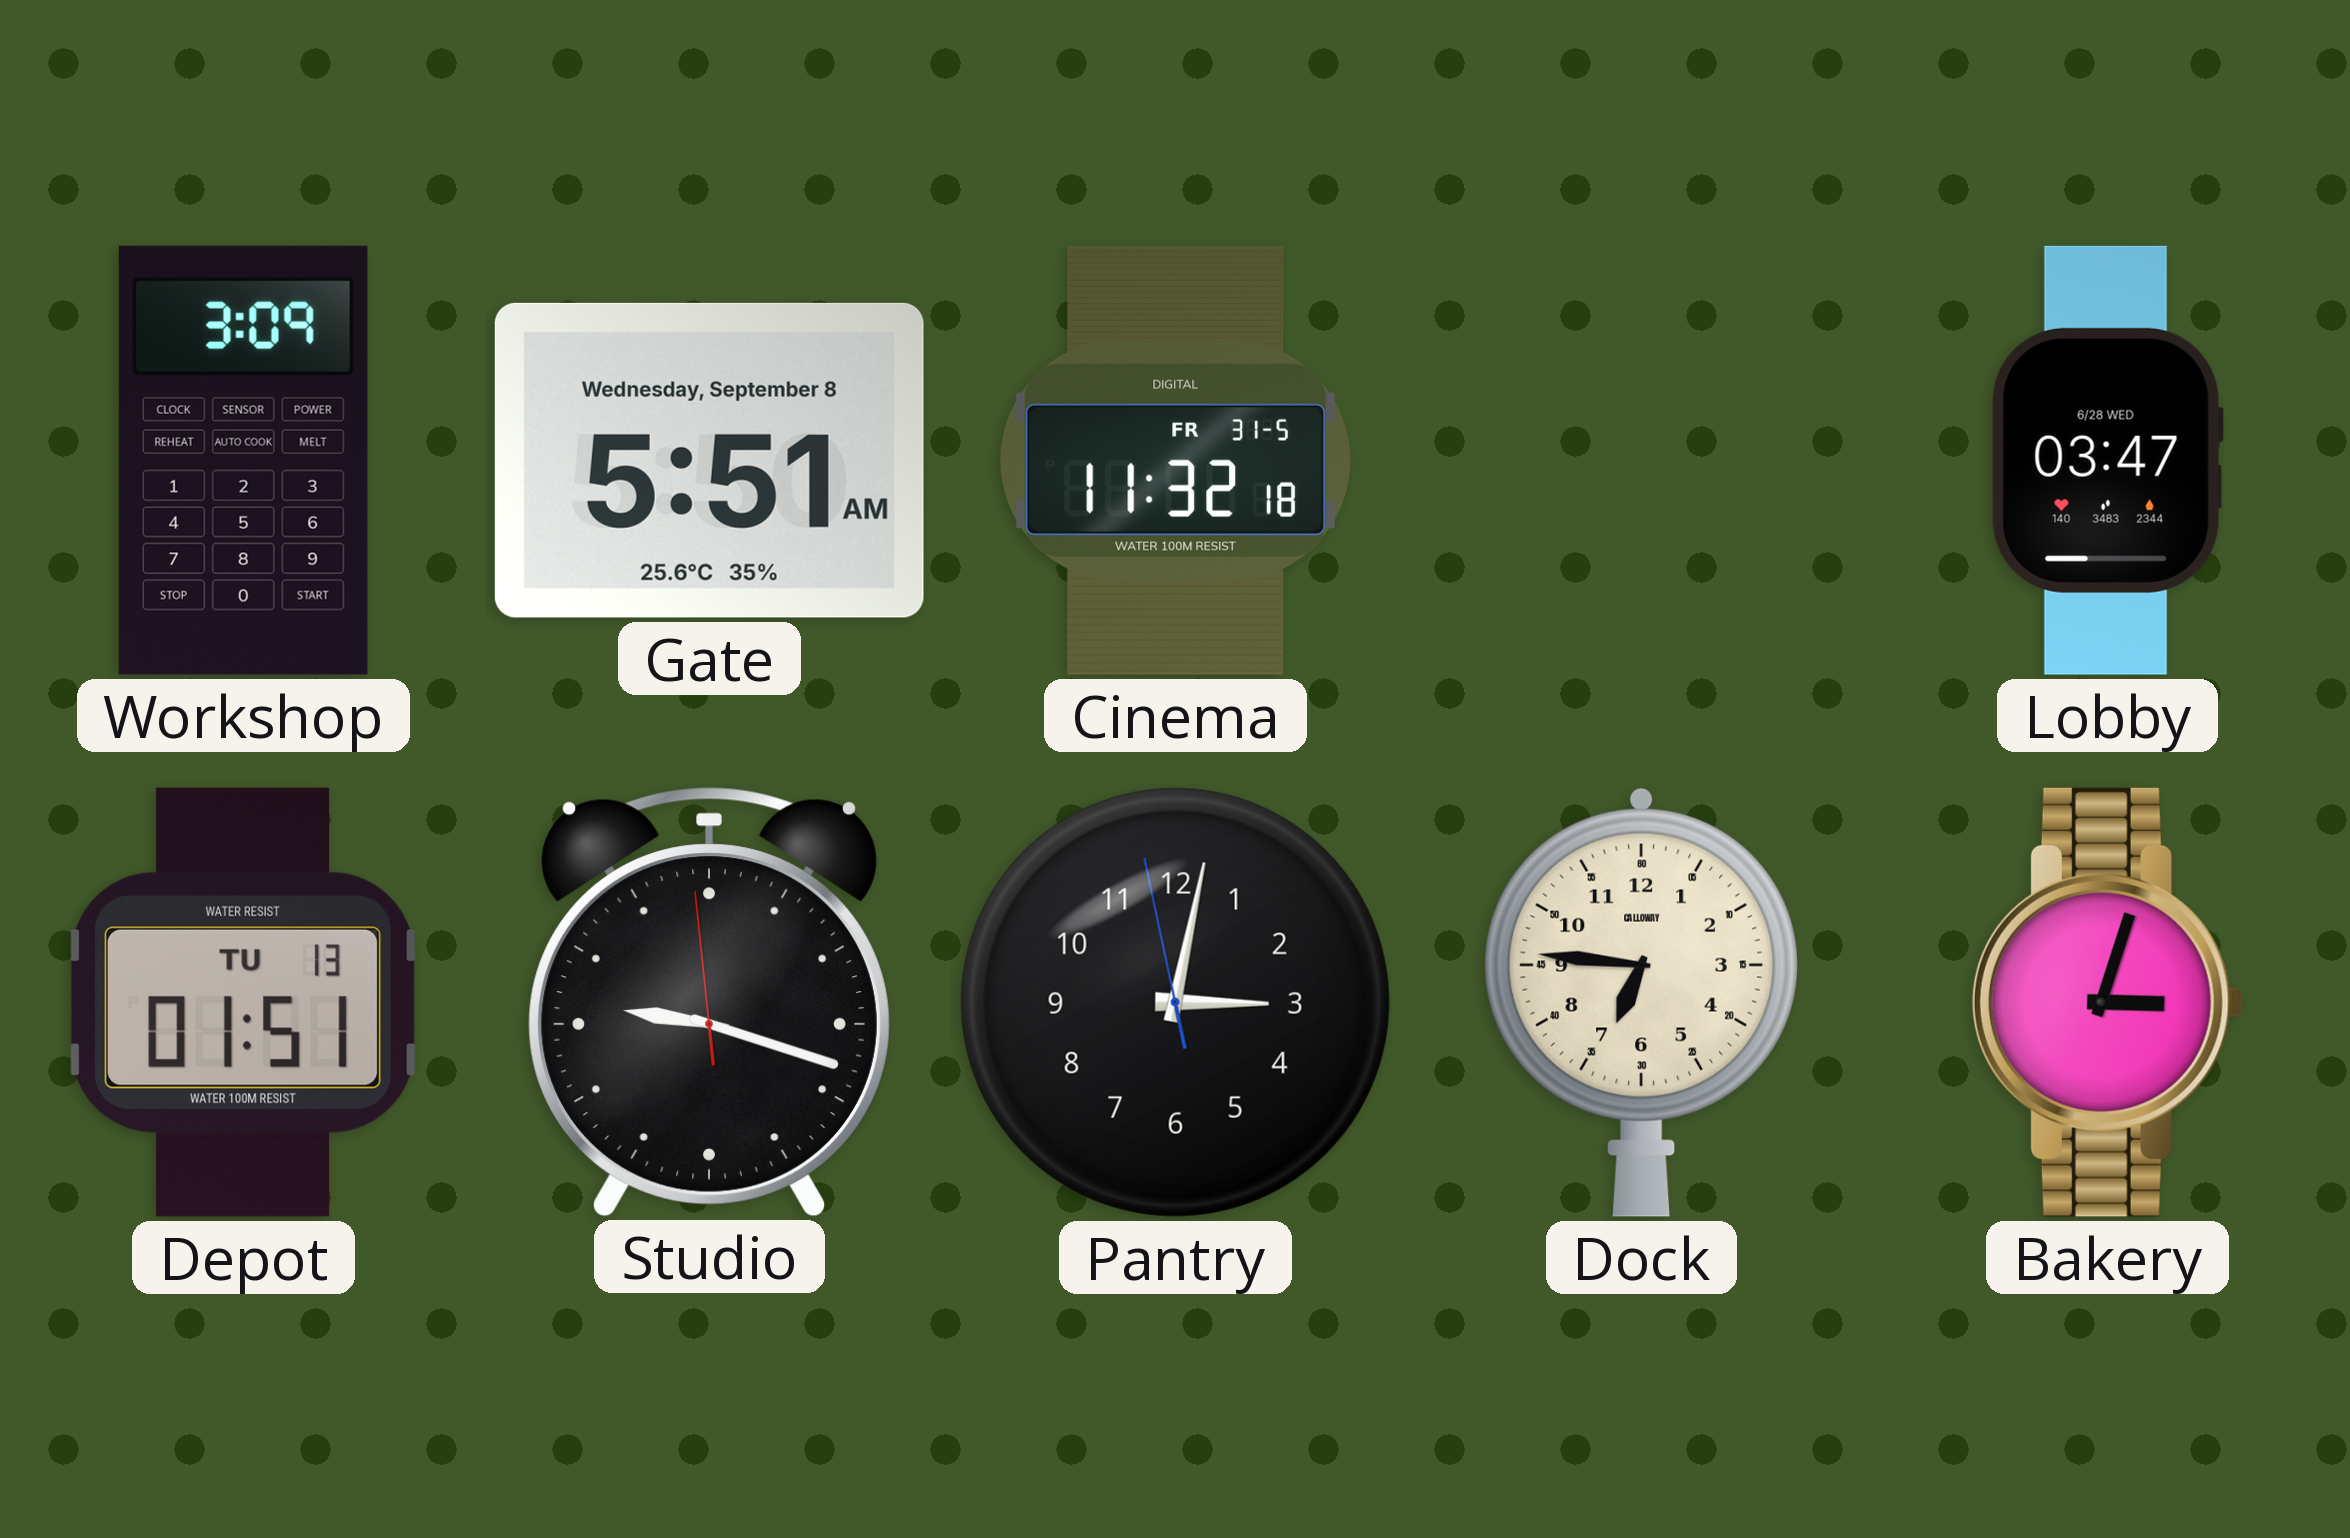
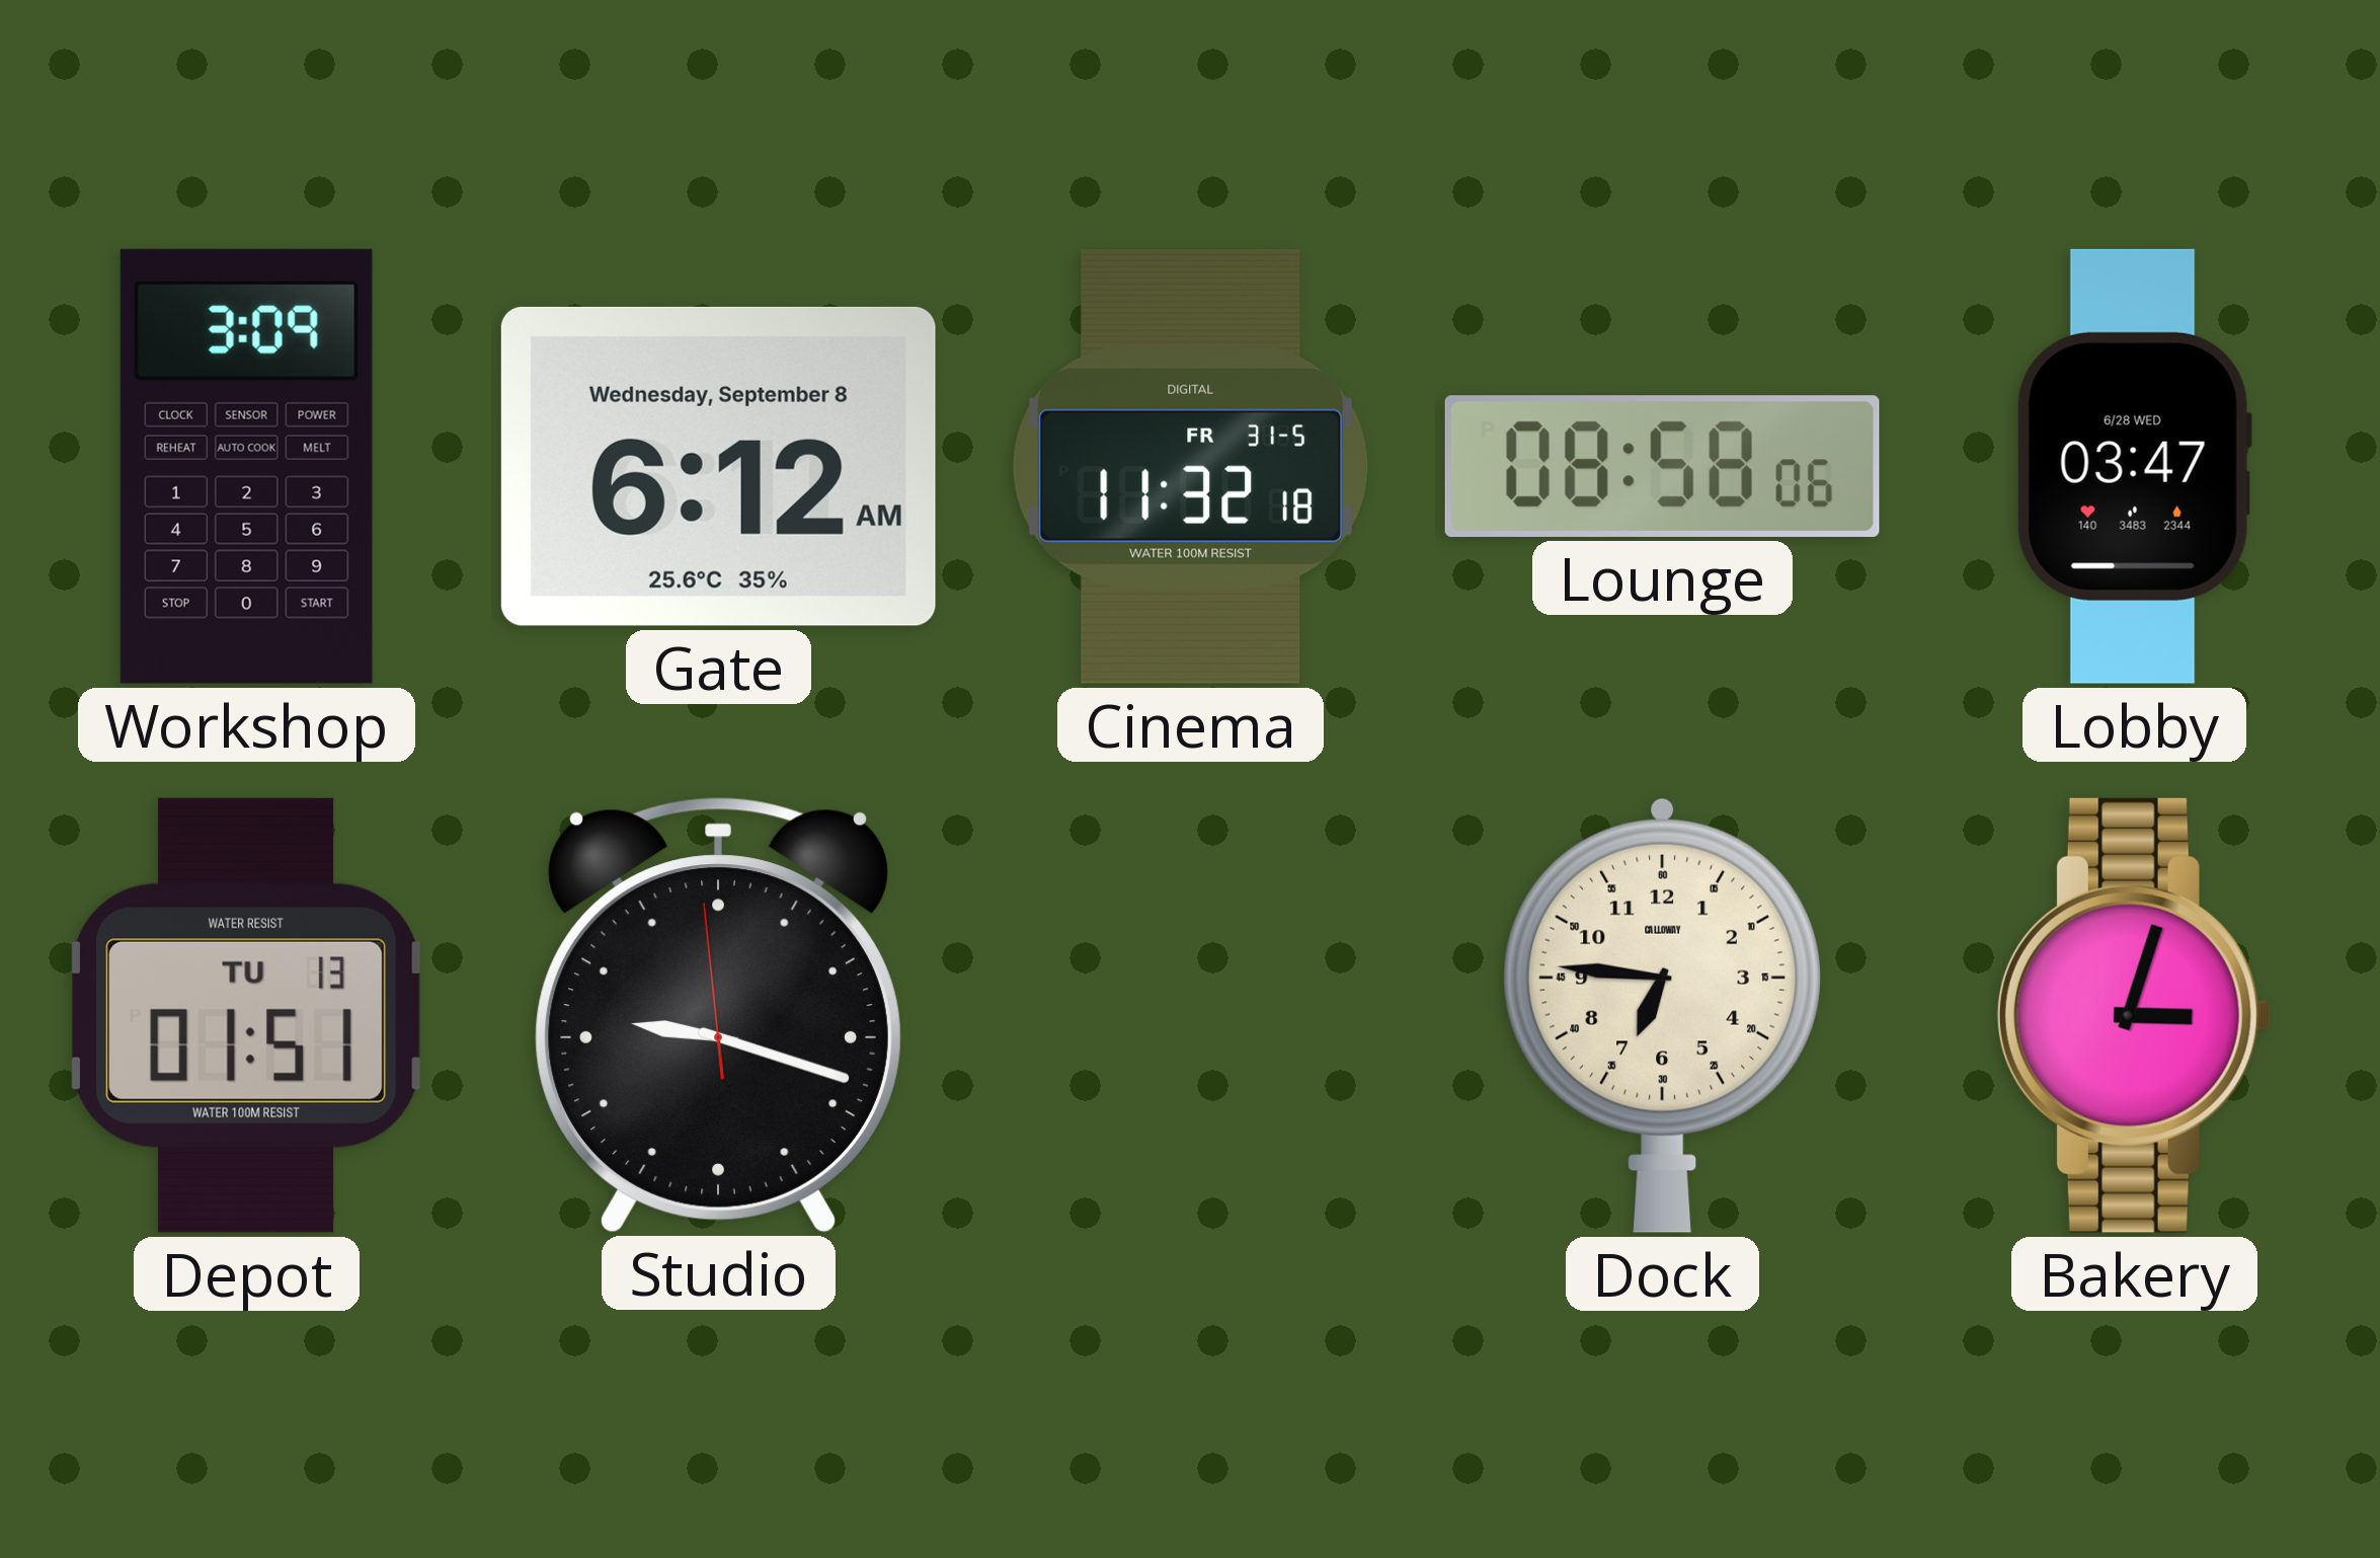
Gate: 5:51 -> 6:12 (718, 466)
Lounge: none -> 08:58 (1662, 466)
Pantry: 3:01 -> none (1175, 1002)
